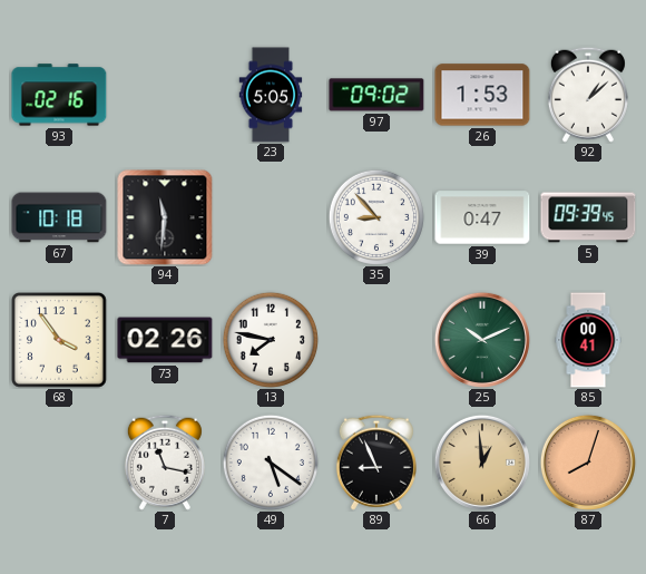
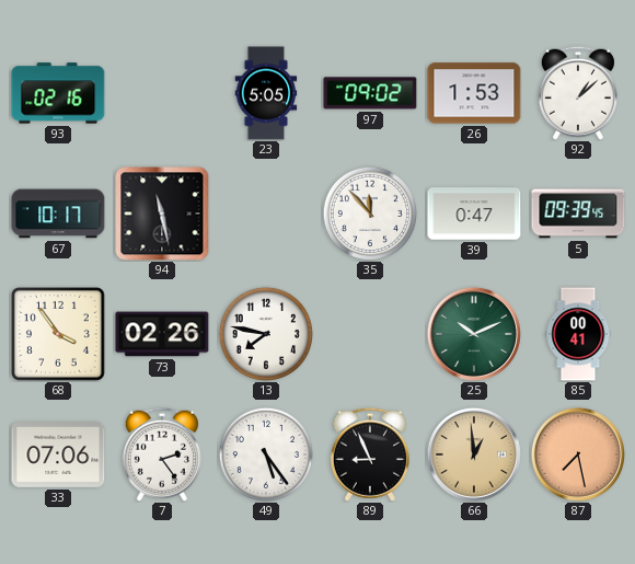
67: 10:18 -> 10:17 (58, 214)
94: 11:31 -> 11:28 (162, 214)
35: 8:53 -> 11:53 (370, 214)
33: none -> 07:06 (58, 456)
7: 11:17 -> 2:24 (162, 454)
49: 5:21 -> 5:24 (266, 454)
87: 8:03 -> 7:28 (578, 454)
